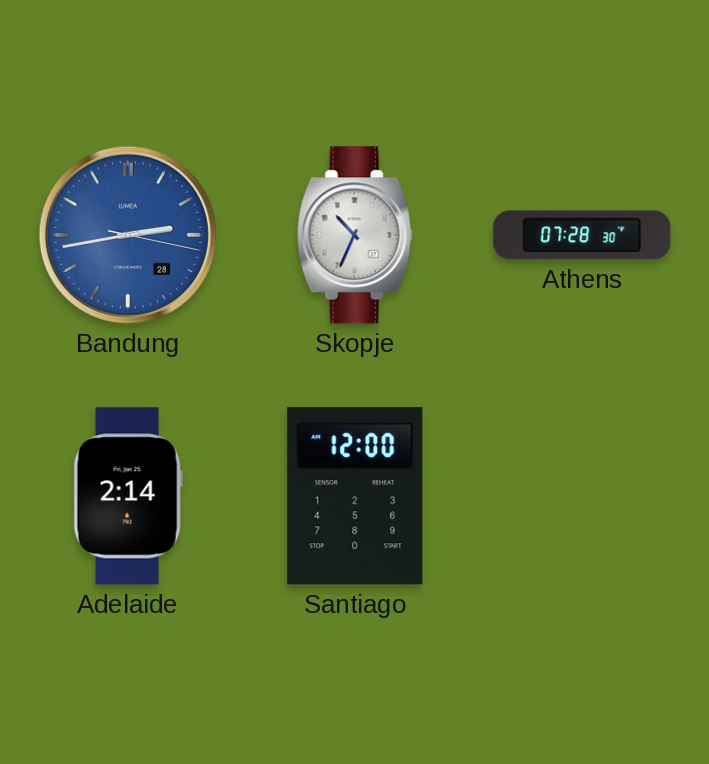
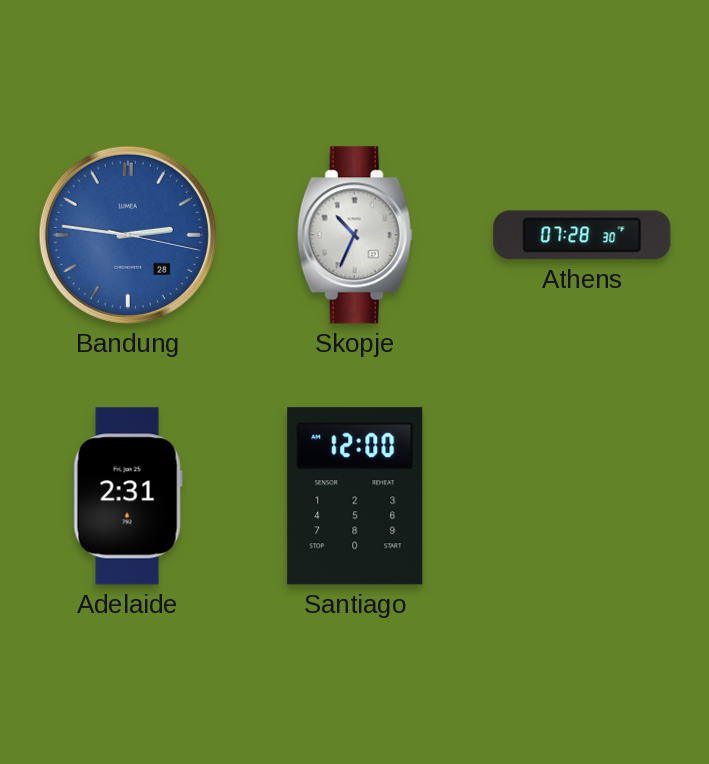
Bandung: 2:43 -> 2:46 (128, 235)
Adelaide: 2:14 -> 2:31 (128, 496)
